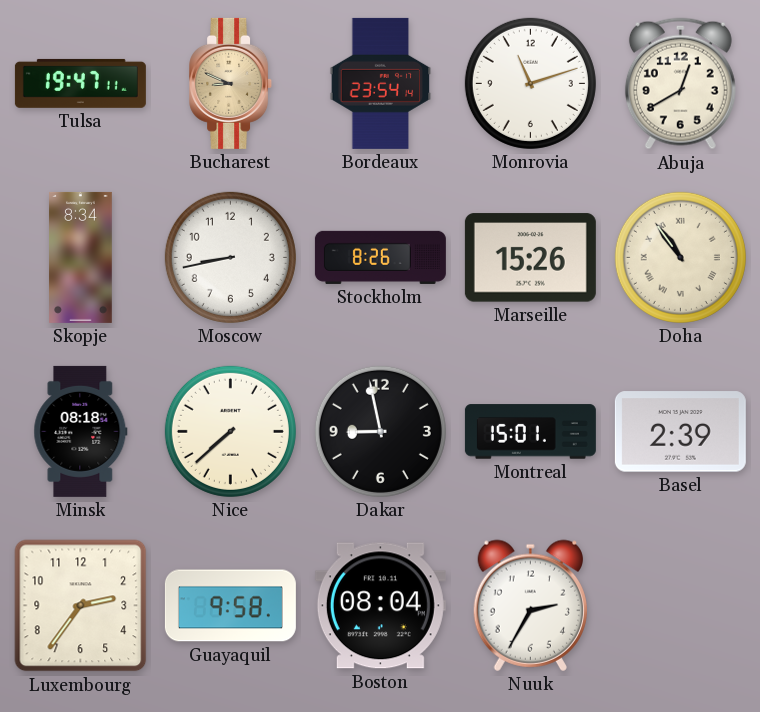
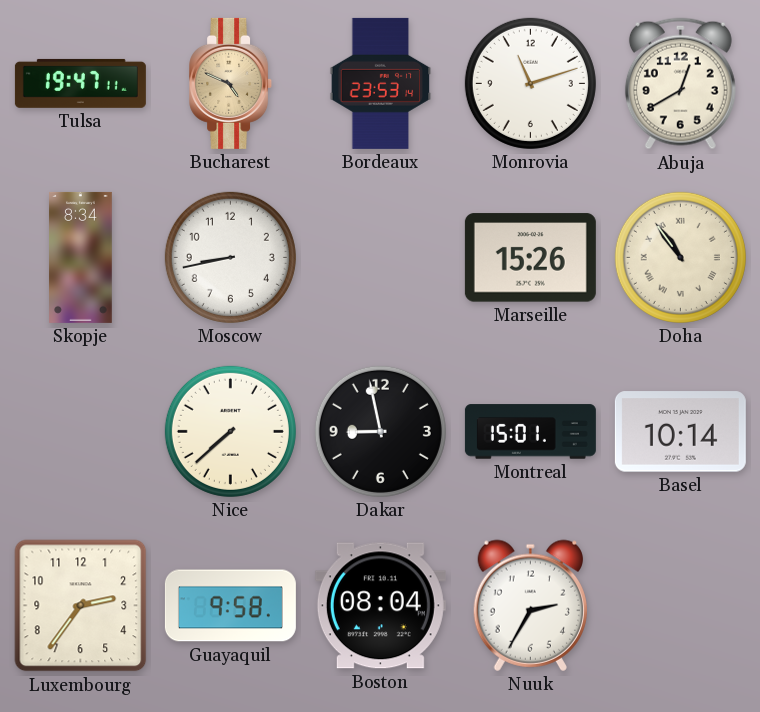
Bucharest: 8:49 -> 4:49 (231, 83)
Bordeaux: 23:54 -> 23:53 (381, 83)
Stockholm: 8:26 -> none (380, 257)
Minsk: 08:18 -> none (81, 431)
Basel: 2:39 -> 10:14 (680, 432)
